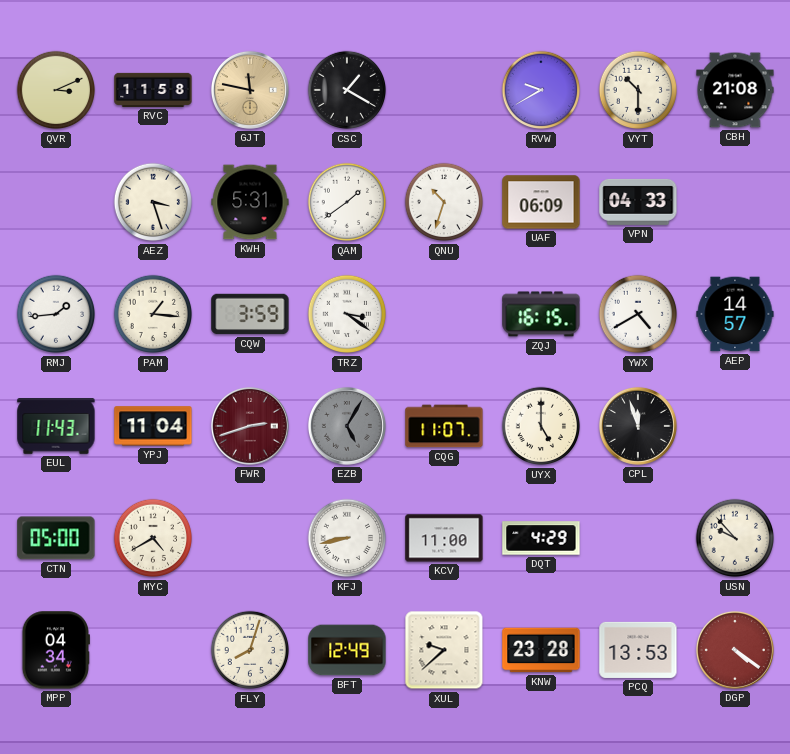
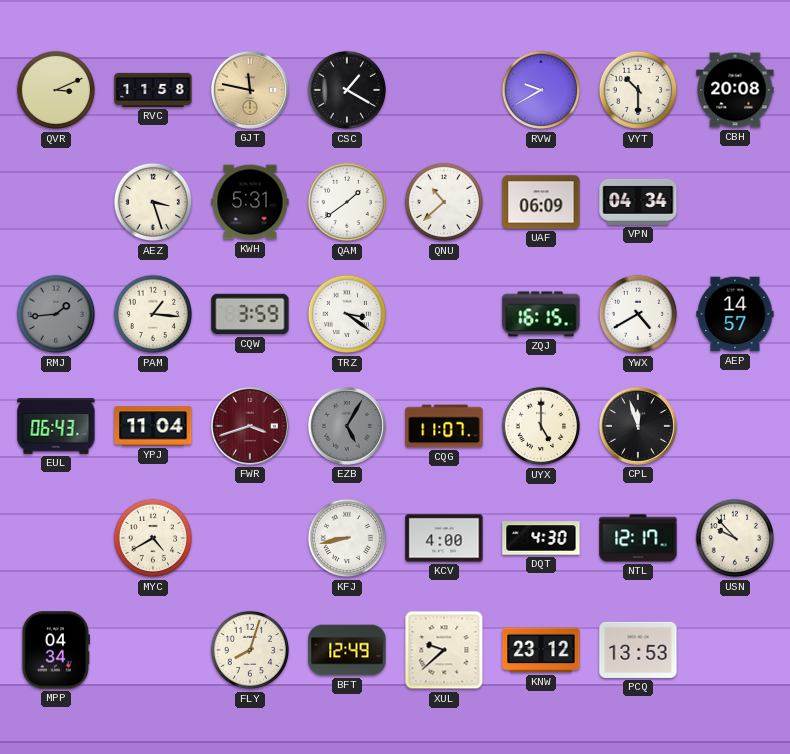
CBH: 21:08 -> 20:08 (735, 90)
QNU: 10:33 -> 10:38 (444, 202)
VPN: 04:33 -> 04:34 (638, 202)
RMJ dial: white -> grey (56, 314)
EUL: 11:43 -> 06:43 (56, 427)
FWR: 2:42 -> 3:42 (250, 426)
CTN: 05:00 -> none (56, 538)
KCV: 11:00 -> 4:00 (444, 538)
DQT: 4:29 -> 4:30 (541, 538)
NTL: none -> 12:17 (638, 538)
KNW: 23:28 -> 23:12 (541, 650)
DGP: 4:21 -> none (735, 650)
